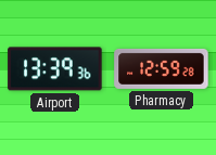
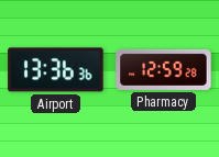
Airport: 13:39 -> 13:36 (56, 70)
